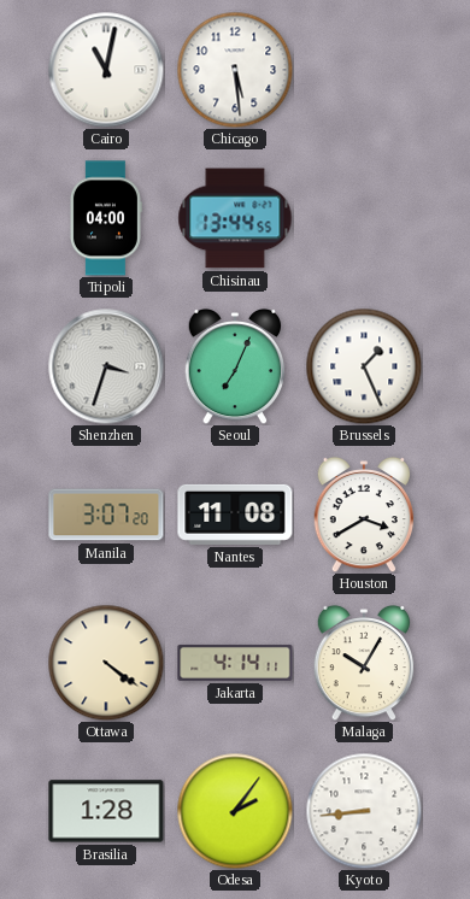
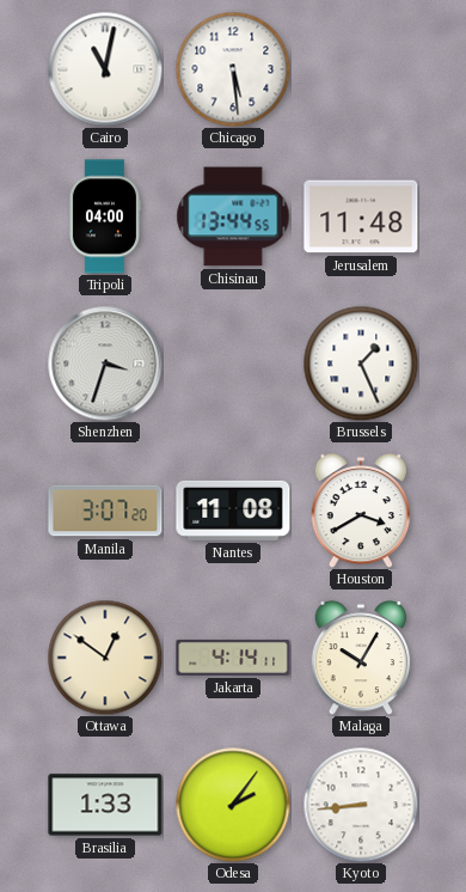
Jerusalem: none -> 11:48 (361, 216)
Seoul: 7:04 -> none (235, 366)
Ottawa: 4:21 -> 12:51 (105, 658)
Brasilia: 1:28 -> 1:33 (105, 805)
